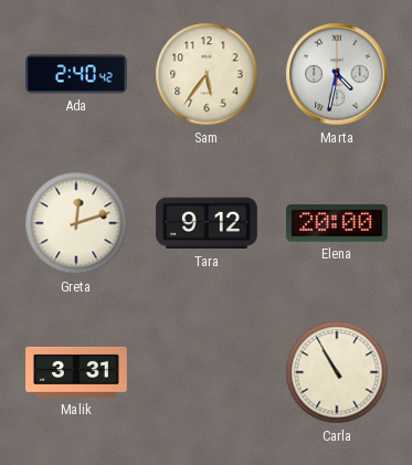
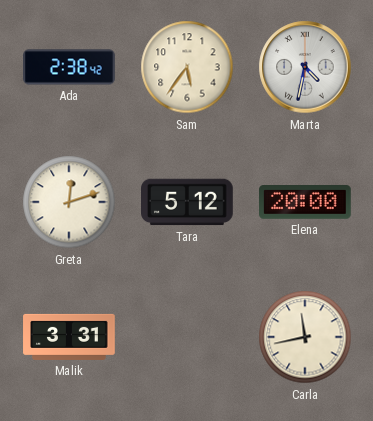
Ada: 2:40 -> 2:38 (69, 67)
Tara: 9:12 -> 5:12 (188, 202)
Carla: 10:55 -> 11:43 (305, 337)
